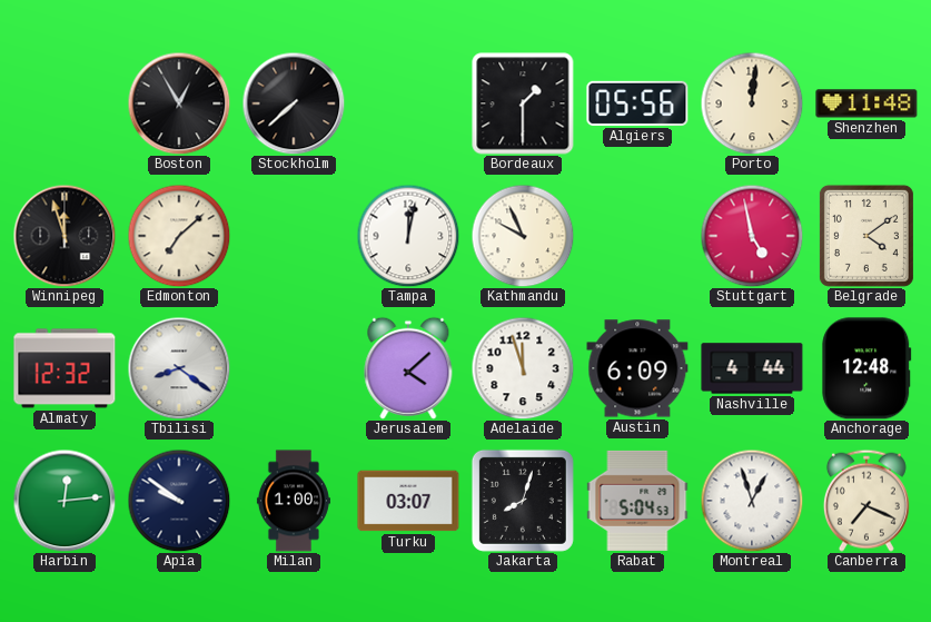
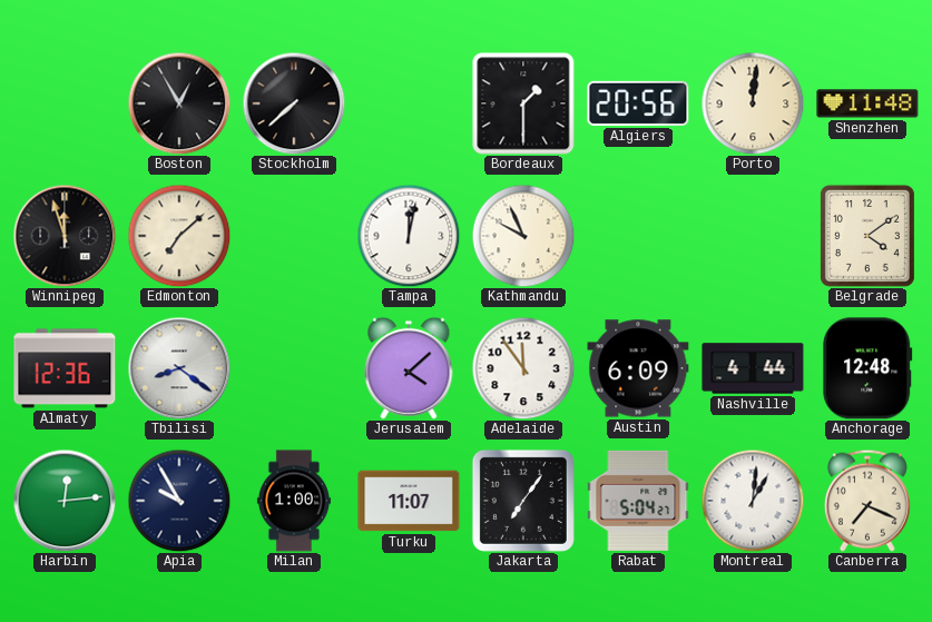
Algiers: 05:56 -> 20:56 (638, 103)
Stuttgart: 4:58 -> none (752, 236)
Almaty: 12:32 -> 12:36 (65, 368)
Adelaide: 11:57 -> 11:54 (523, 368)
Apia: 9:51 -> 9:55 (179, 501)
Turku: 03:07 -> 11:07 (409, 501)
Jakarta: 8:03 -> 7:06 (523, 501)
Rabat: 5:04:53 -> 5:04:27 (638, 501)
Montreal: 12:57 -> 1:01 (753, 501)
